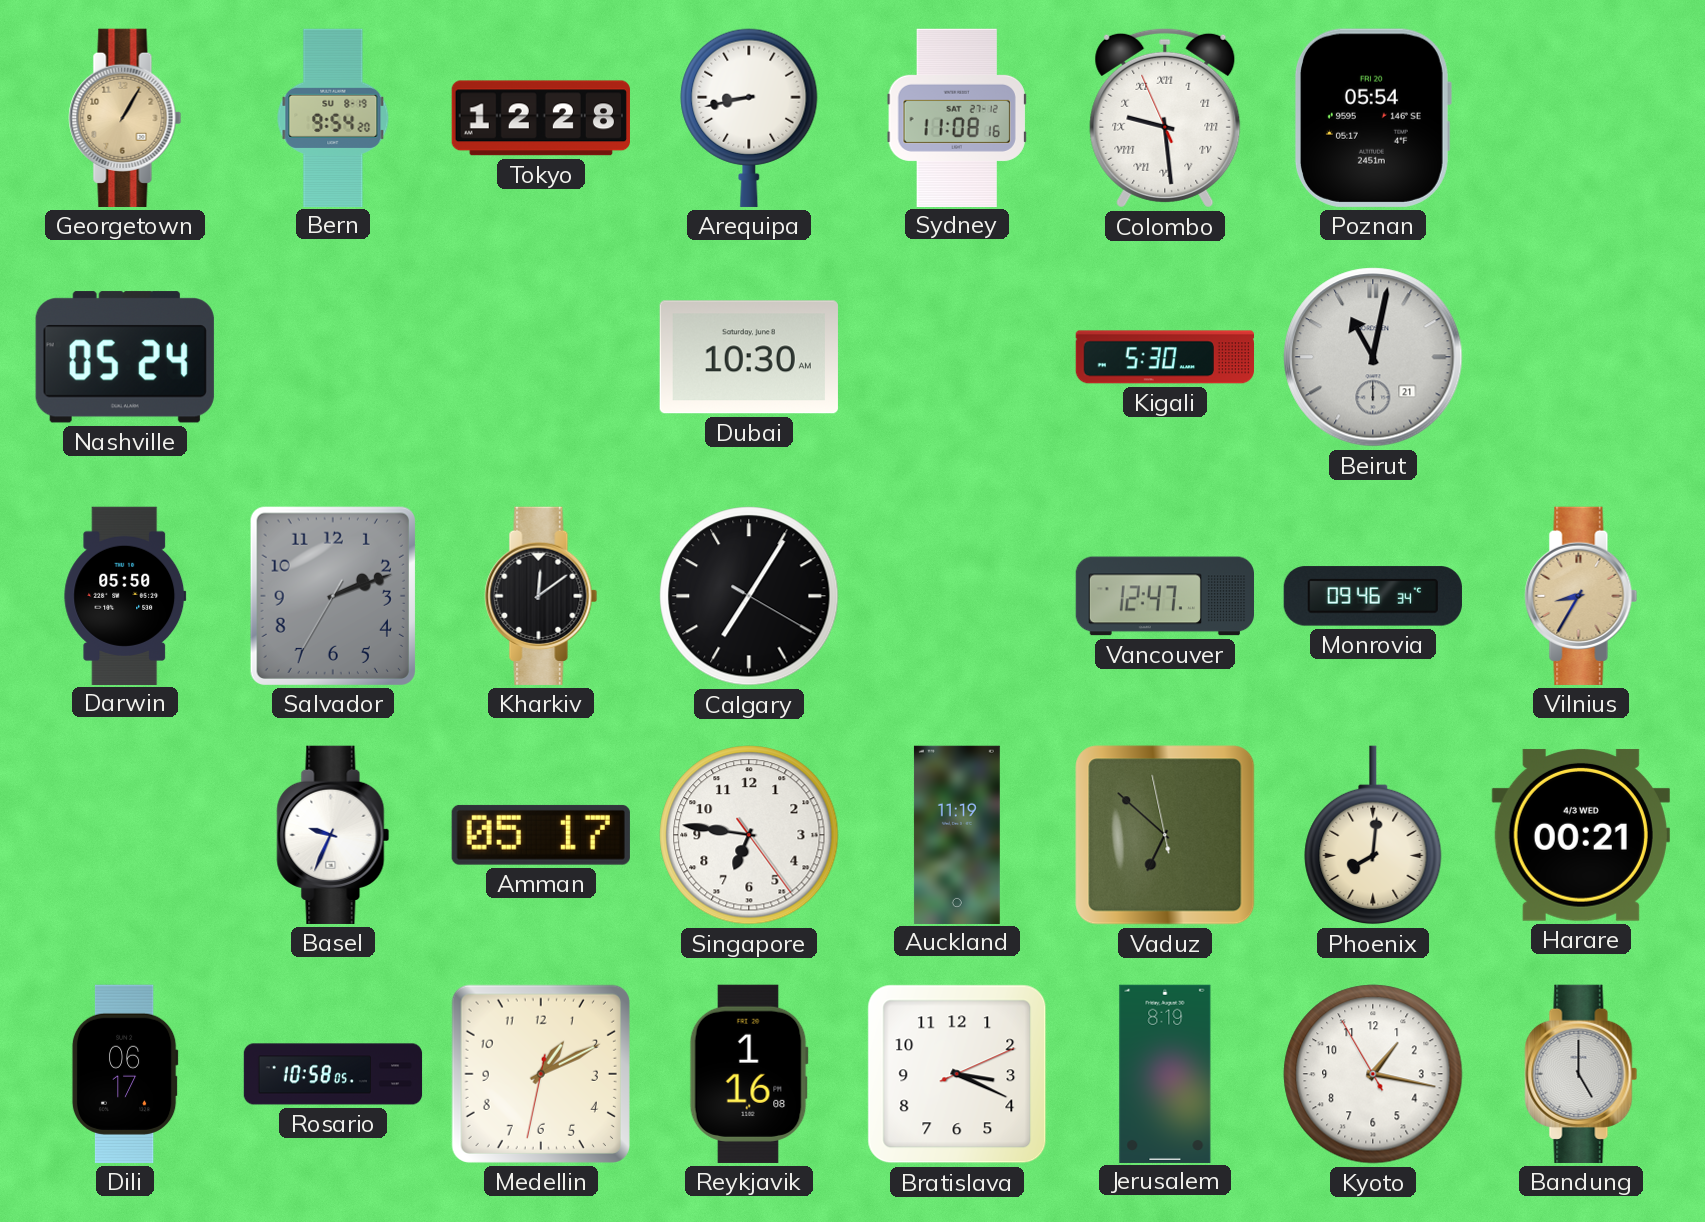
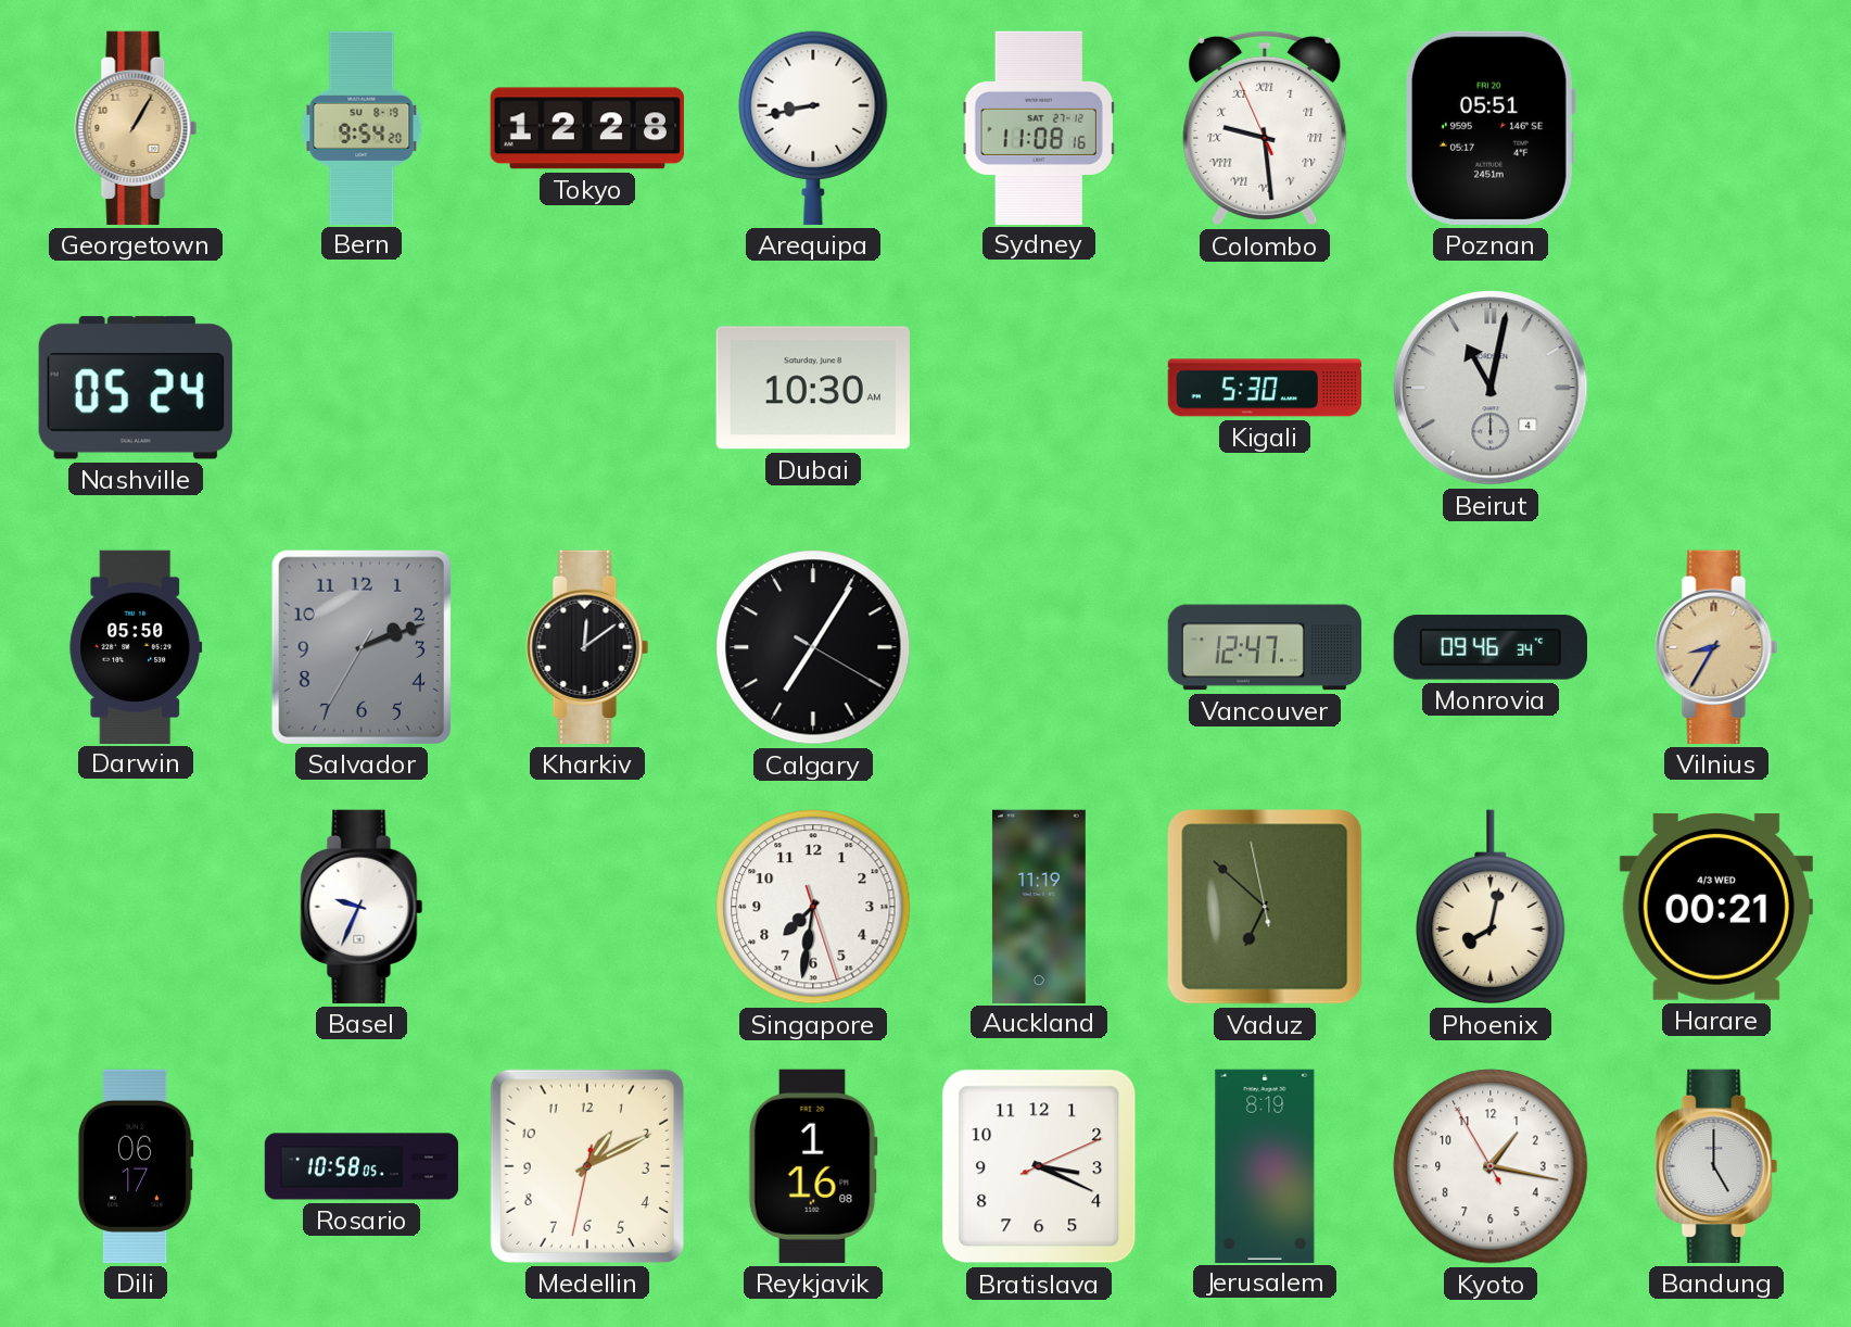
Poznan: 05:54 -> 05:51 (1491, 128)
Beirut date: 21 -> 4 (1491, 388)
Amman: 05:17 -> none (541, 835)
Singapore: 6:46 -> 7:31 (813, 907)
Phoenix: 8:01 -> 8:02 (1491, 907)
